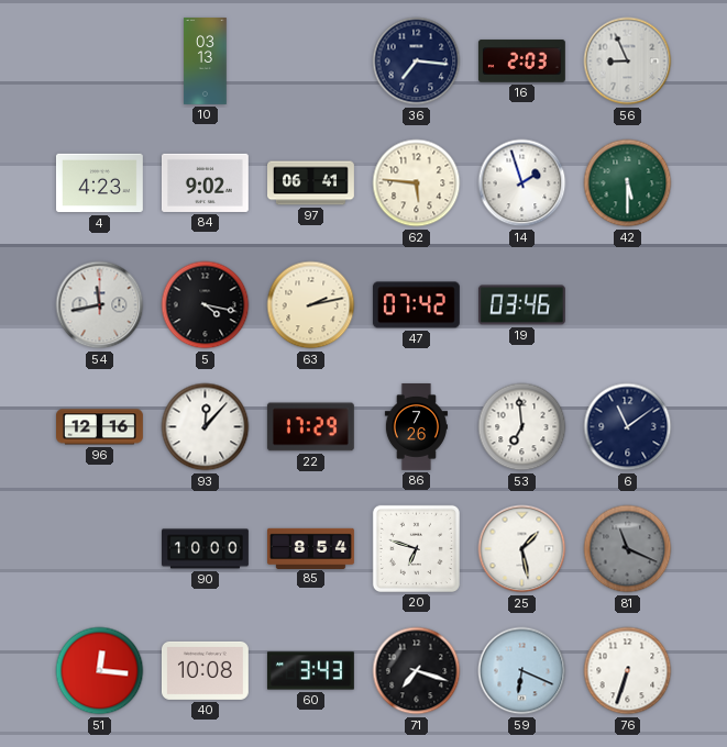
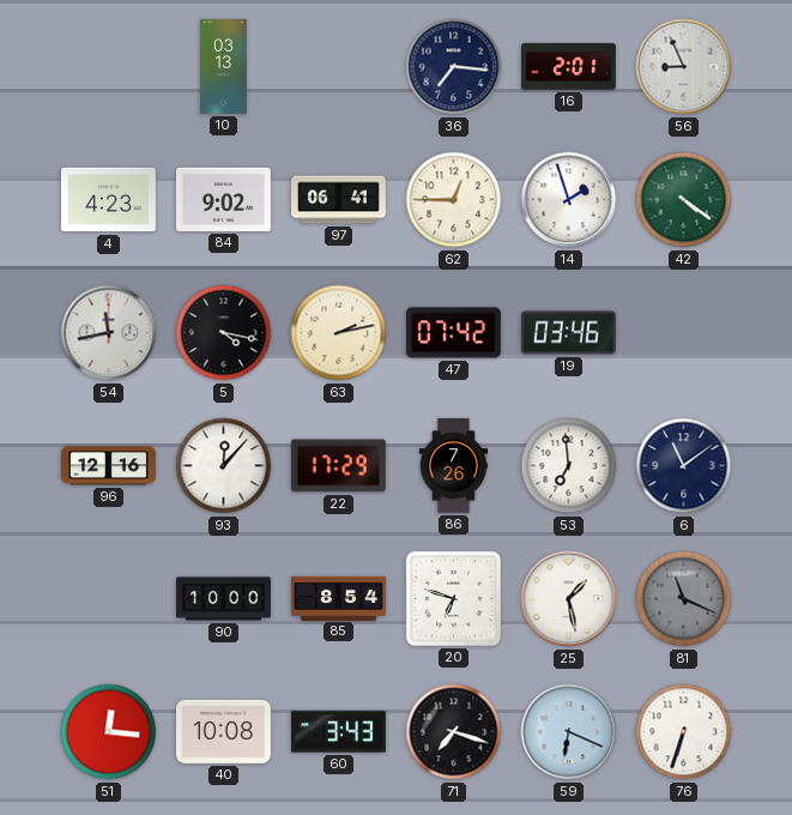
16: 2:03 -> 2:01 (568, 67)
62: 5:46 -> 12:45 (454, 200)
42: 5:30 -> 4:21 (684, 200)
